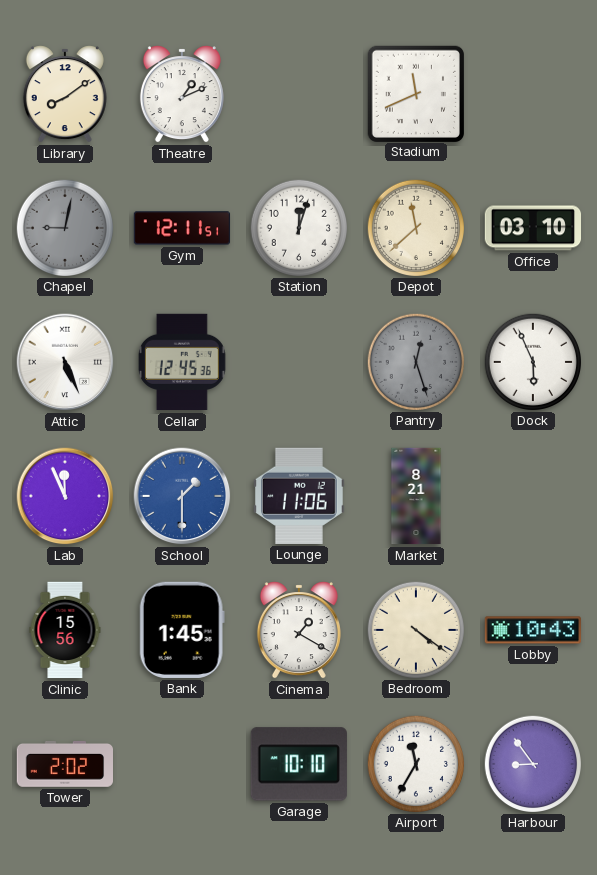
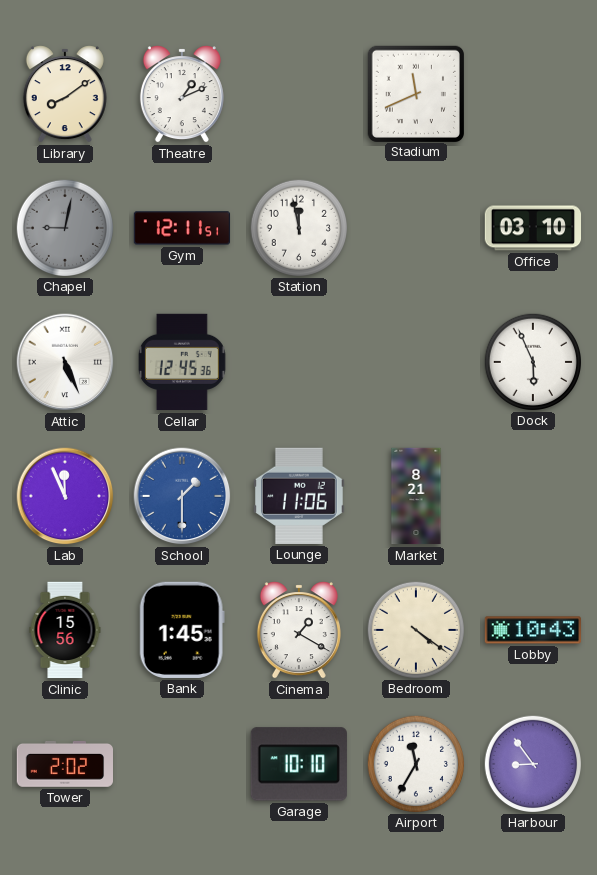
Station: 12:03 -> 11:58 (298, 227)
Depot: 11:38 -> none (415, 227)
Pantry: 12:27 -> none (415, 361)
